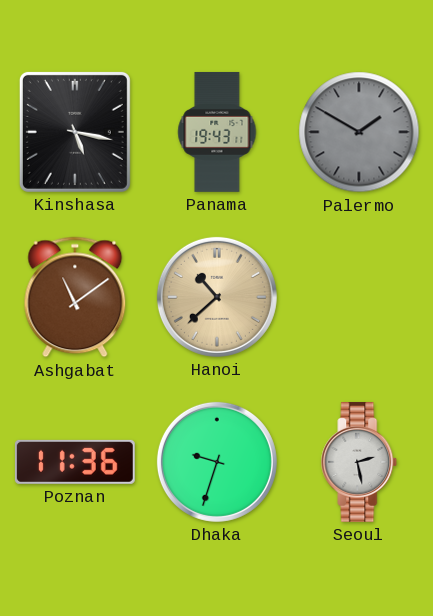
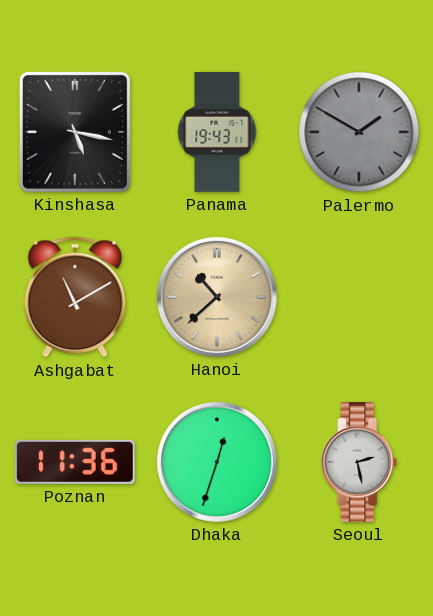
Ashgabat: 11:09 -> 11:10 (75, 297)
Dhaka: 9:33 -> 12:33 (217, 462)
